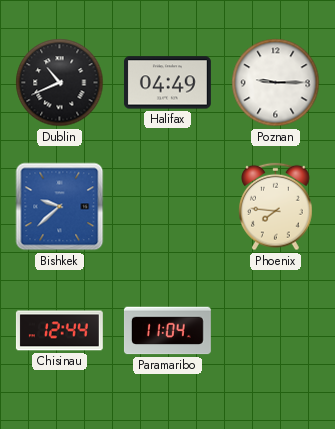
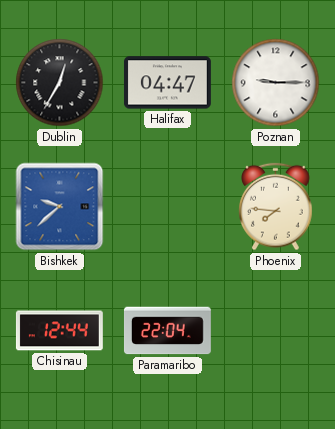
Dublin: 10:41 -> 12:35 (60, 83)
Halifax: 04:49 -> 04:47 (167, 83)
Paramaribo: 11:04 -> 22:04 (167, 331)
